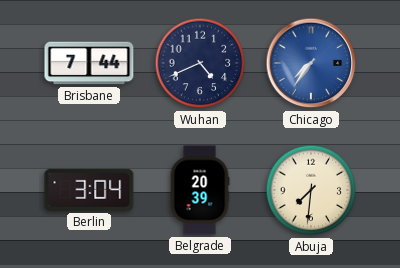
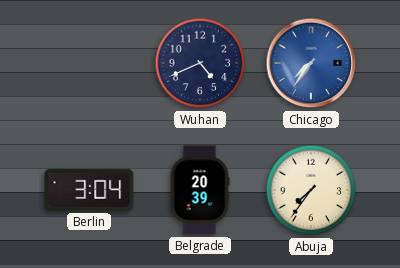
Brisbane: 7:44 -> none (89, 63)
Abuja: 7:31 -> 7:36 (311, 190)
